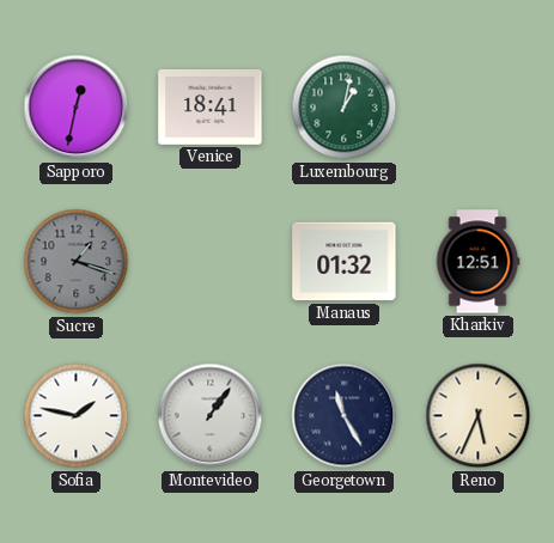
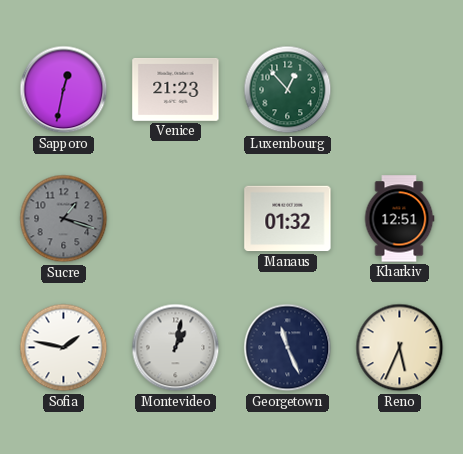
Venice: 18:41 -> 21:23 (176, 89)
Luxembourg: 1:02 -> 12:53 (288, 90)
Montevideo: 1:06 -> 1:02 (176, 348)
Georgetown: 11:25 -> 11:26 (288, 348)
